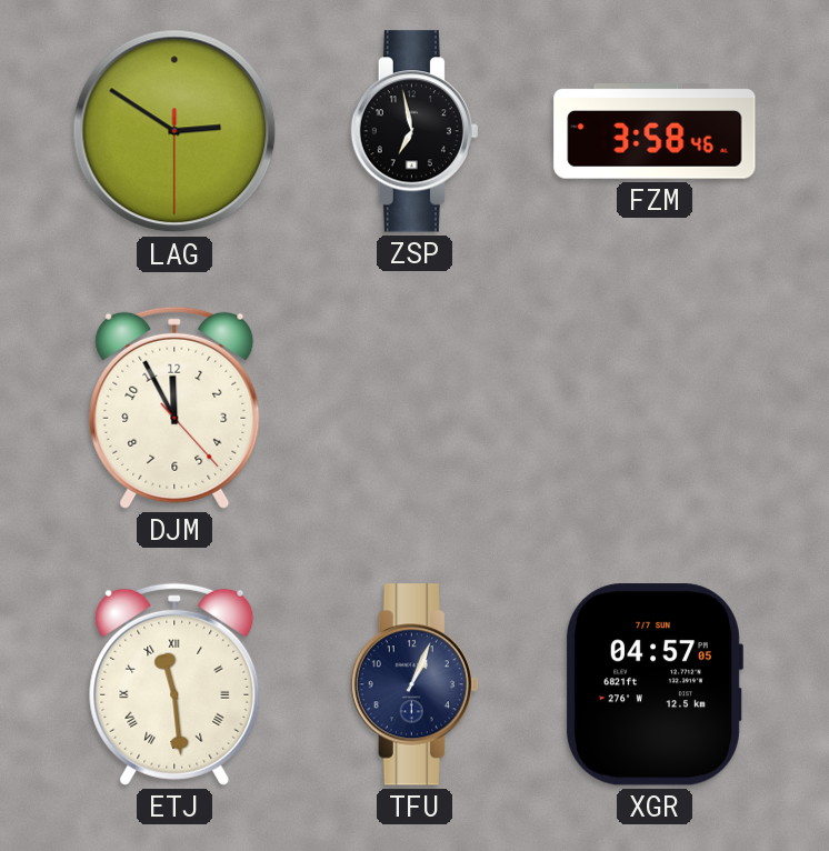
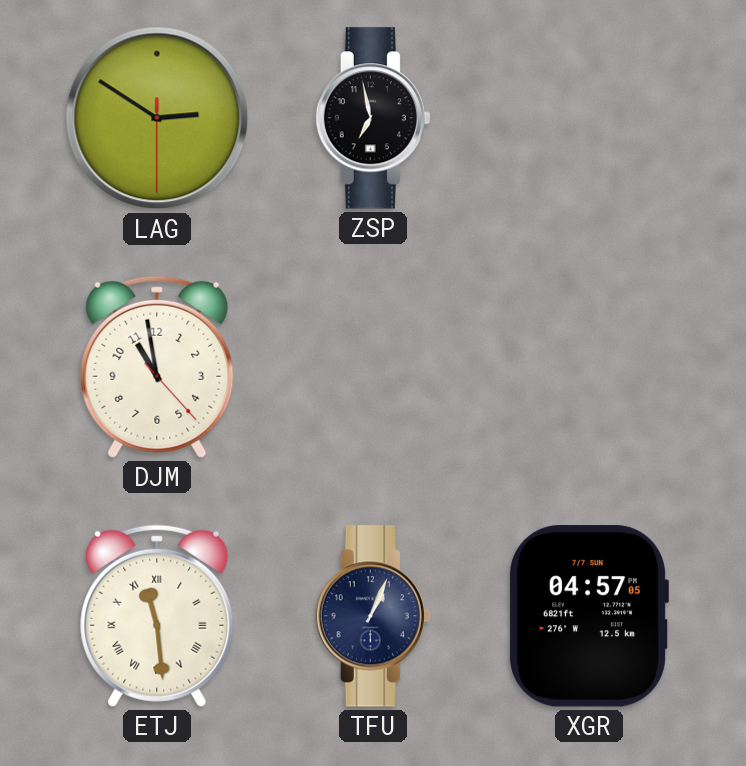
FZM: 3:58 -> none (655, 131)
DJM: 11:55 -> 10:58 (157, 367)
